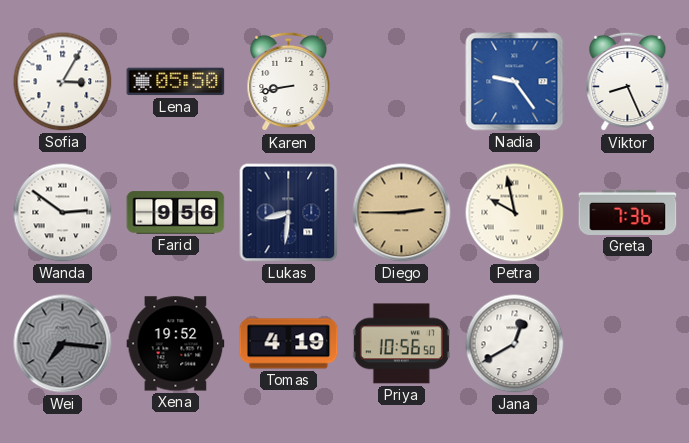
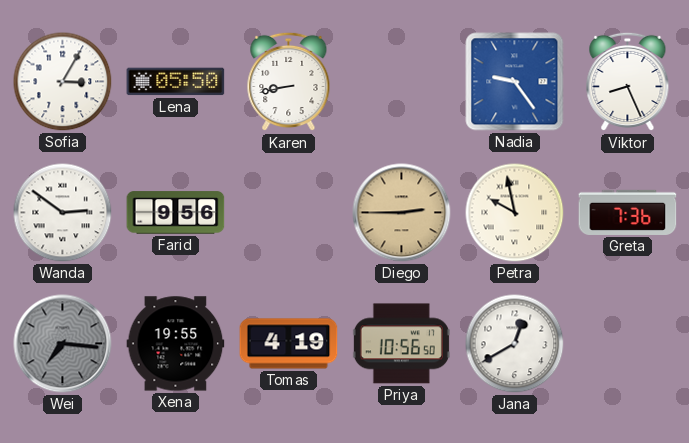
Lukas: 8:31 -> none (289, 213)
Xena: 19:52 -> 19:55 (176, 344)
